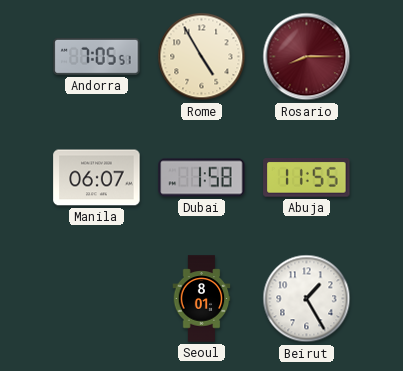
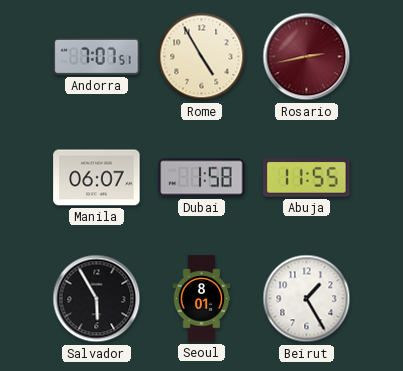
Andorra: 7:05 -> 7:07 (97, 56)
Rosario: 8:15 -> 2:43 (307, 57)
Salvador: none -> 5:55 (97, 299)
